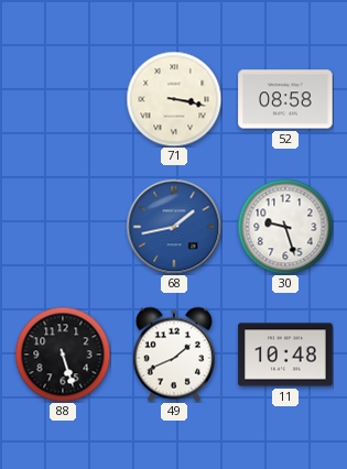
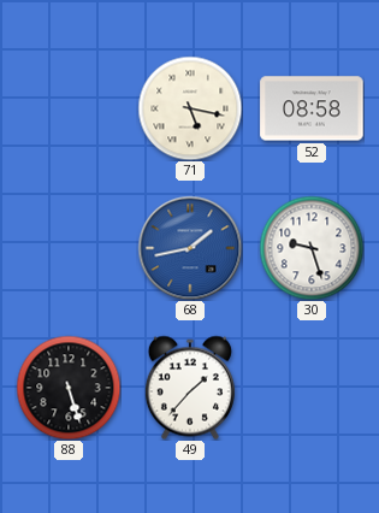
71: 3:17 -> 5:17 (190, 108)
49: 1:41 -> 1:37 (190, 388)
11: 10:48 -> none (285, 355)
